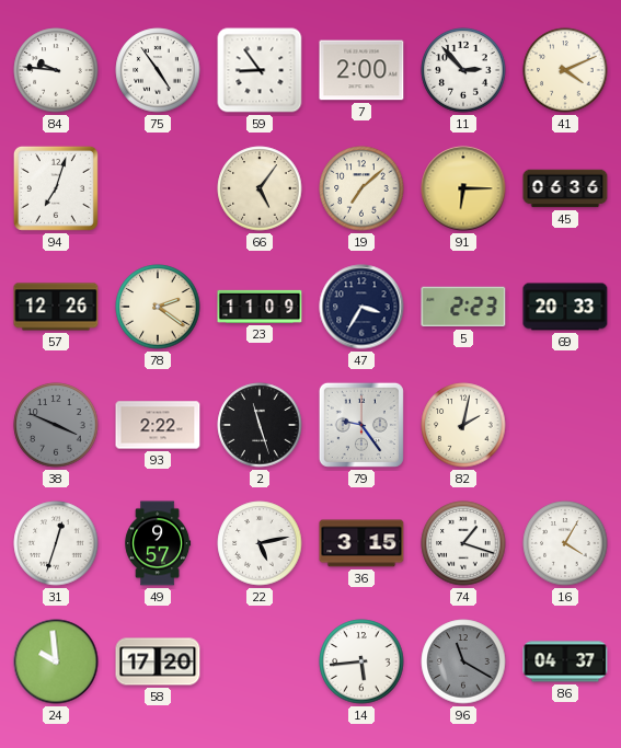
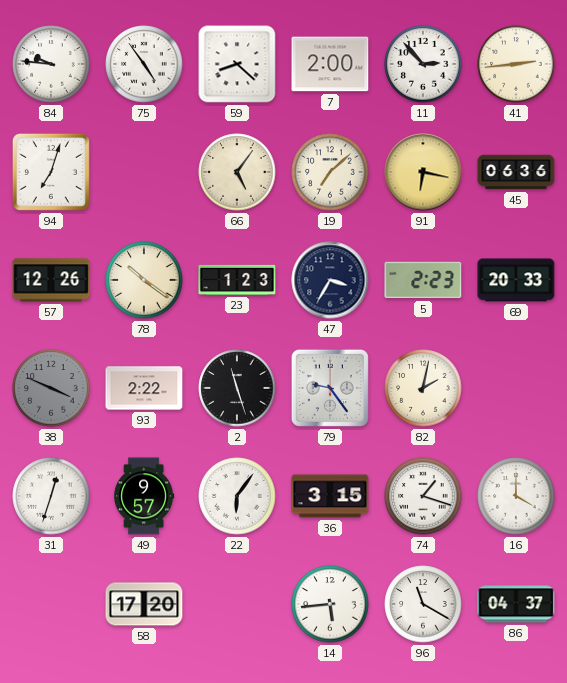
59: 8:54 -> 8:22 (237, 64)
41: 4:11 -> 2:44 (516, 64)
91: 6:15 -> 6:17 (423, 172)
78: 2:21 -> 10:21 (144, 280)
23: 11:09 -> 1:23 (237, 280)
22: 5:13 -> 6:06 (237, 496)
16: 4:05 -> 4:00 (516, 496)
24: 9:59 -> none (56, 661)
96 dial: grey -> white (423, 604)
